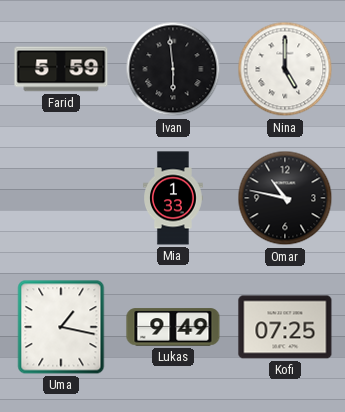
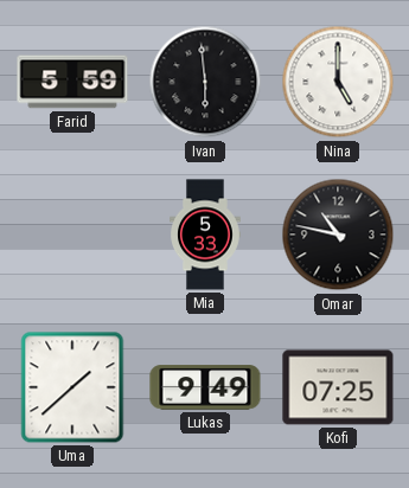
Mia: 1:33 -> 5:33 (206, 235)
Uma: 1:17 -> 1:38 (72, 387)
